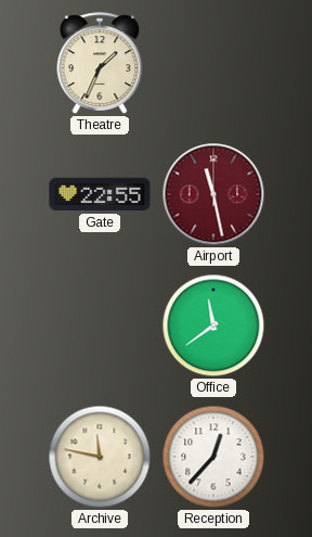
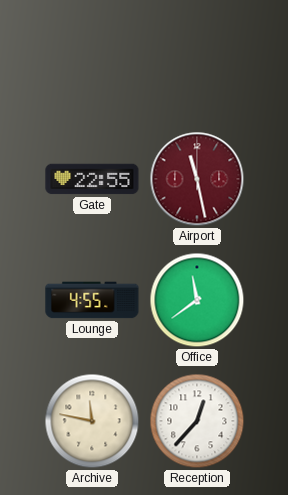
Theatre: 1:34 -> none (100, 63)
Lounge: none -> 4:55 (92, 300)
